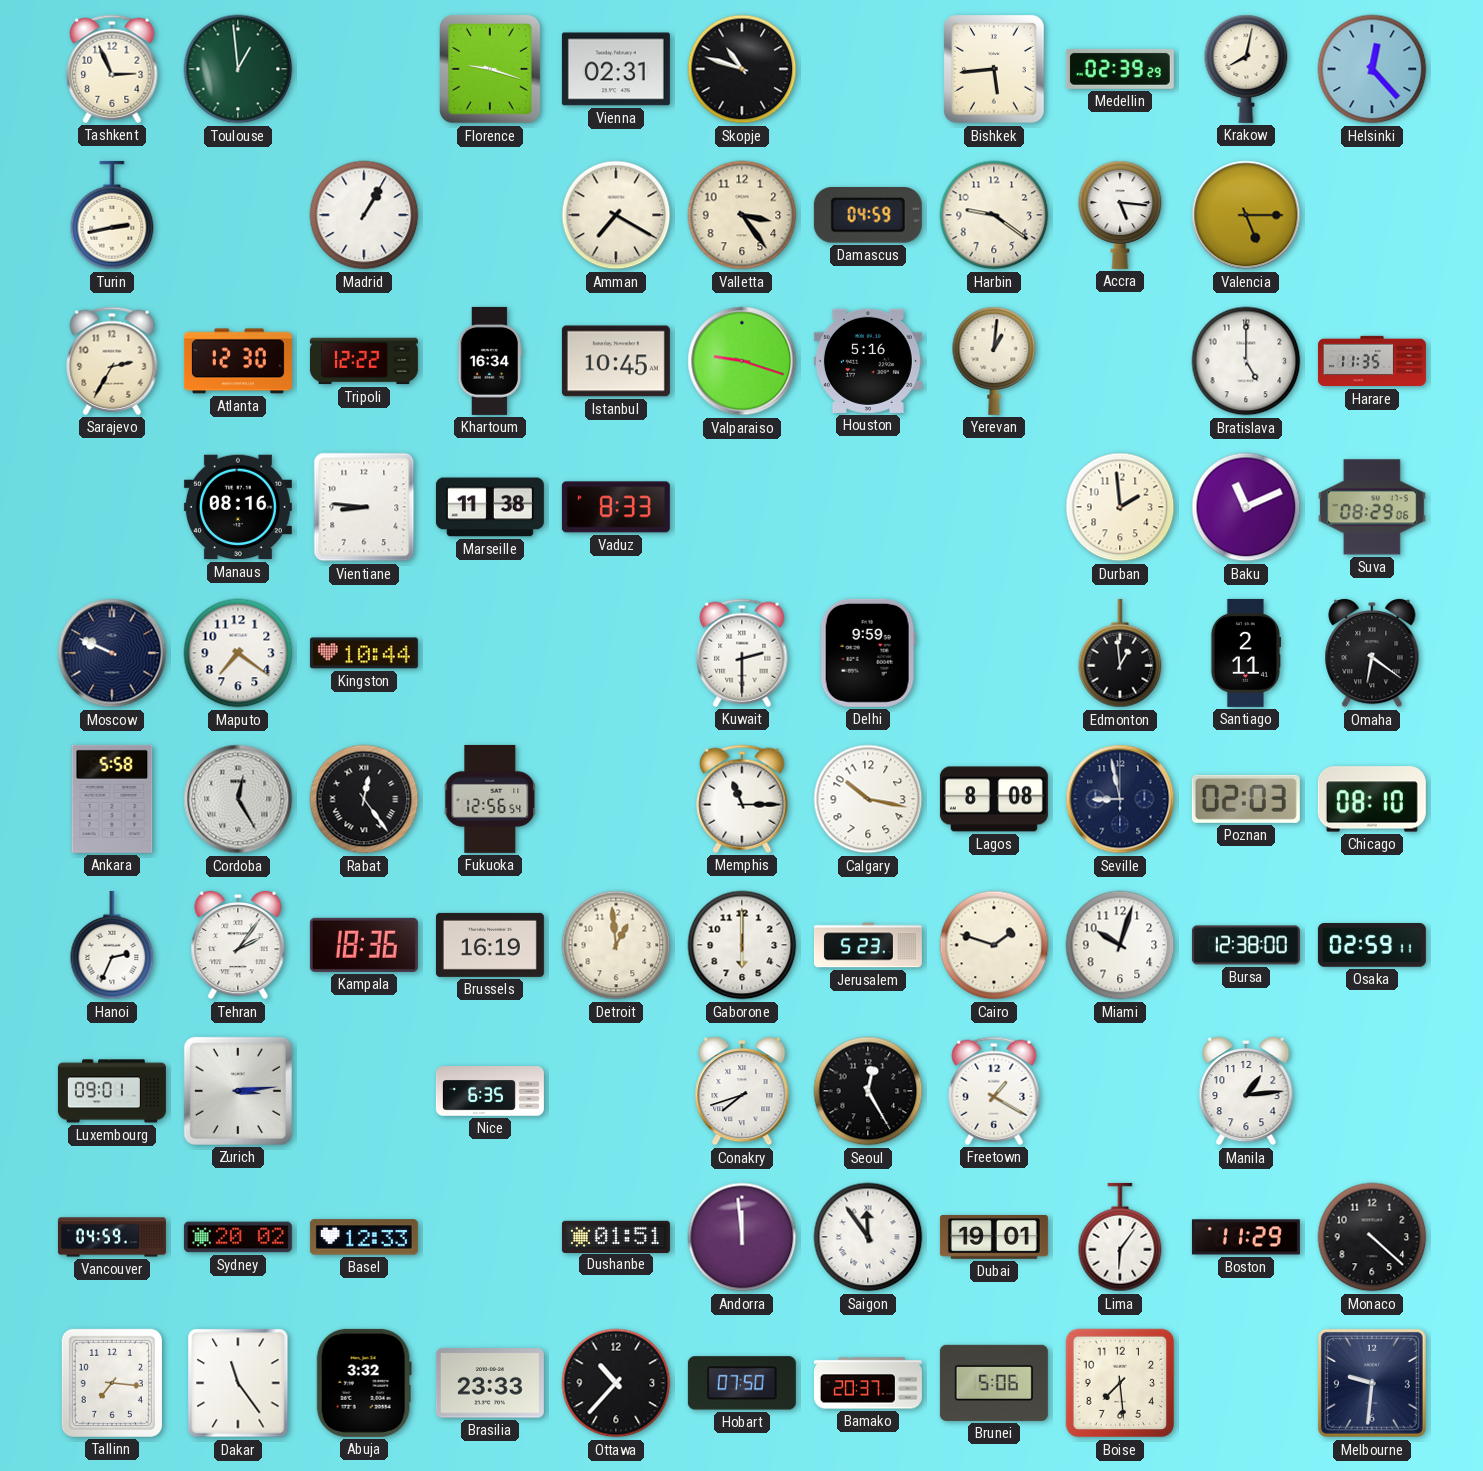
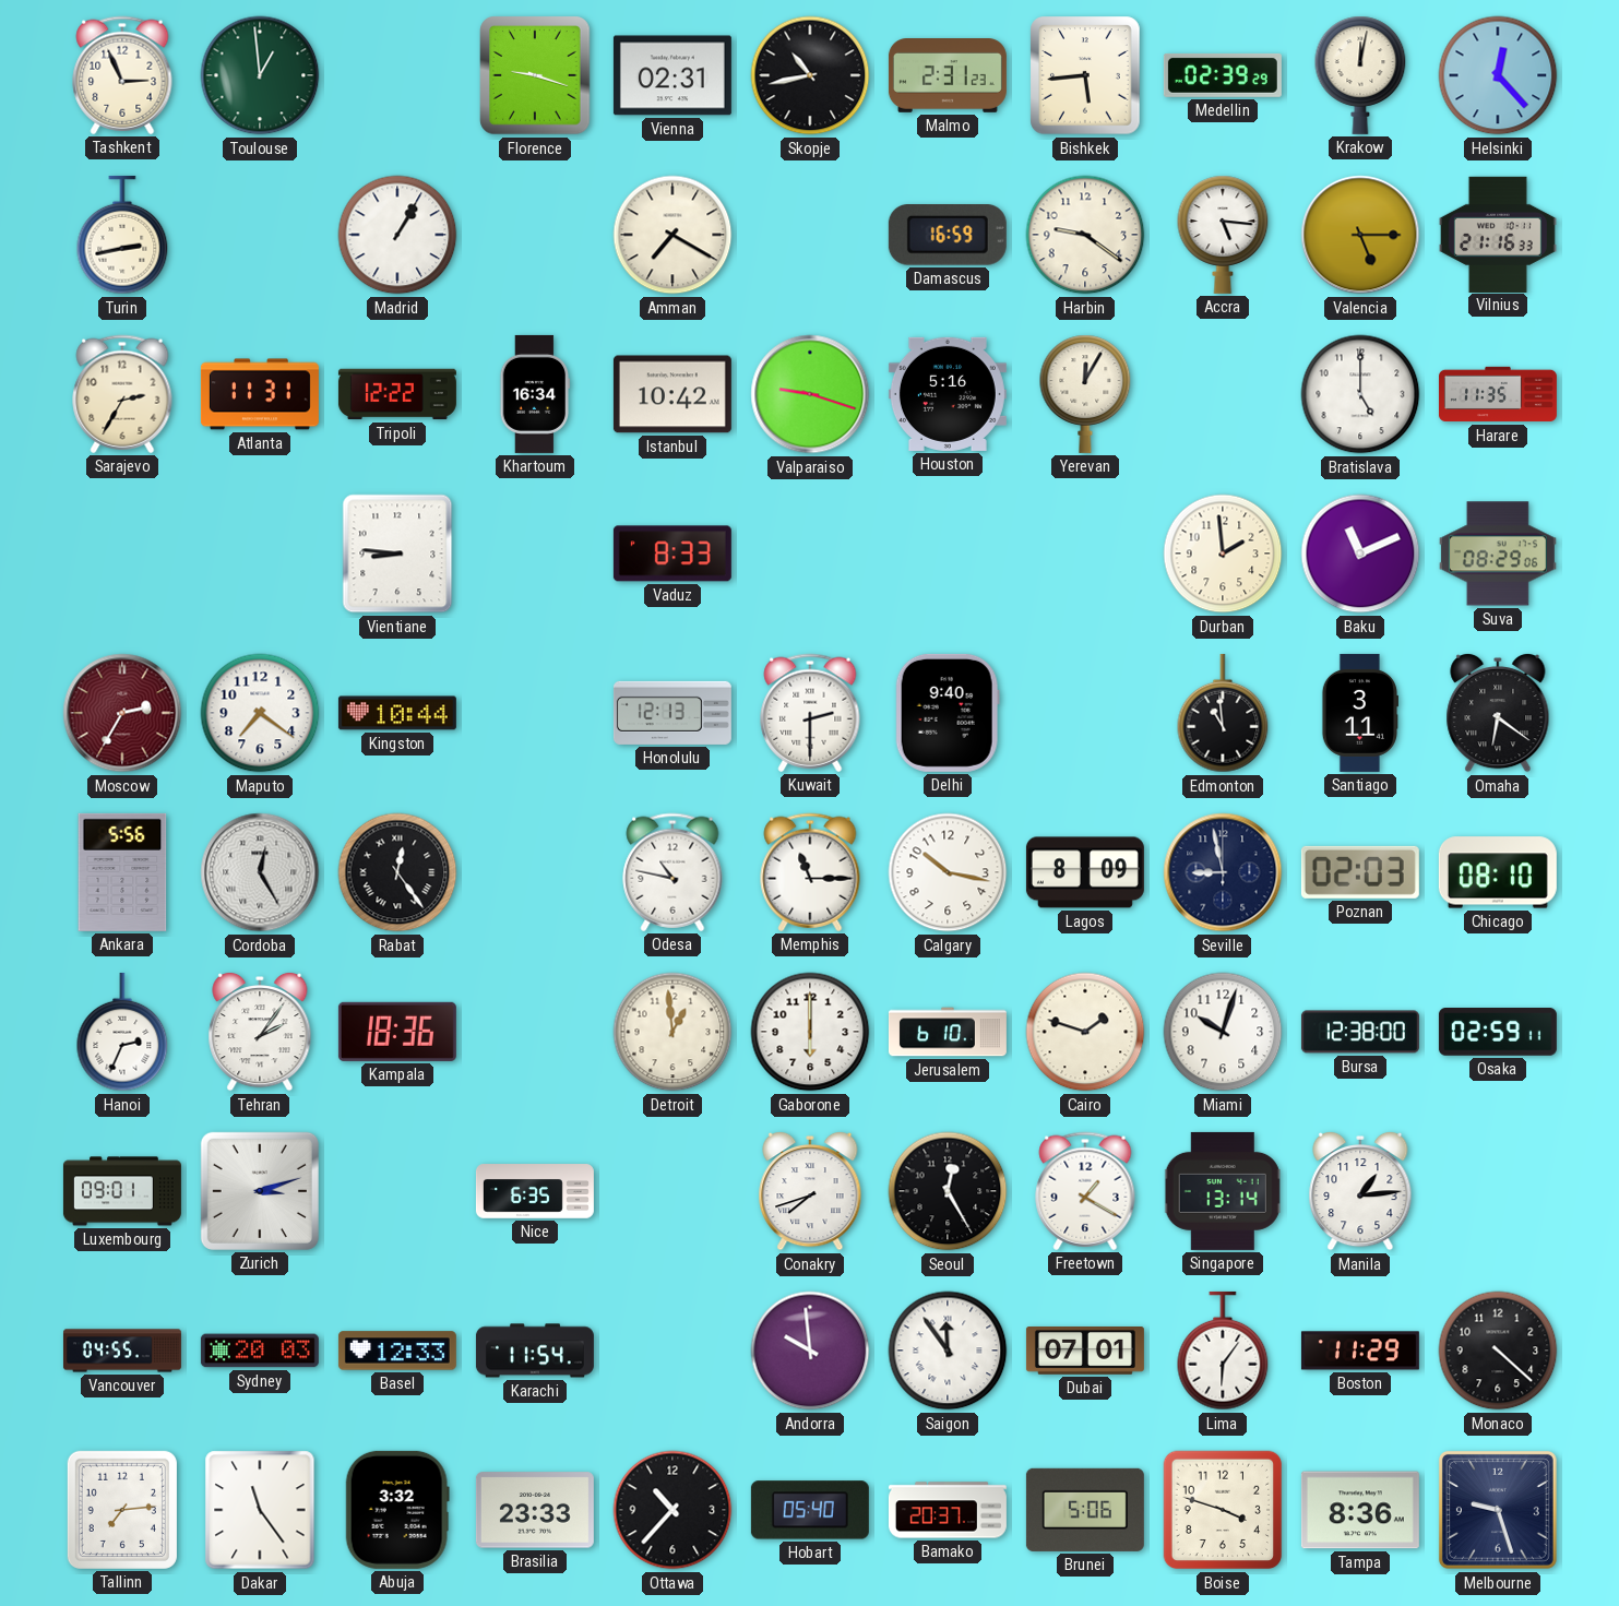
Skopje: 10:48 -> 10:43 (810, 75)
Malmo: none -> 2:31 (948, 76)
Krakow: 8:02 -> 12:02 (1360, 75)
Valletta: 3:24 -> none (742, 215)
Damascus: 04:59 -> 16:59 (948, 236)
Vilnius: none -> 21:16 (1498, 234)
Atlanta: 12:30 -> 11:31 (260, 394)
Istanbul: 10:45 -> 10:42 (672, 394)
Yerevan: 1:01 -> 12:05 (1085, 394)
Manaus: 08:16 -> none (238, 507)
Marseille: 11:38 -> none (490, 507)
Moscow: 9:49 -> 2:35 (122, 713)
Moscow dial: navy -> burgundy (122, 713)
Honolulu: none -> 12:13 (672, 713)
Delhi: 9:59 -> 9:40 (948, 713)
Edmonton: 12:59 -> 10:59 (1223, 713)
Santiago: 2:11 -> 3:11 (1359, 713)
Ankara: 5:58 -> 5:56 (122, 872)
Fukuoka: 12:56 -> none (490, 799)
Odesa: none -> 10:47 (672, 872)
Lagos: 8:08 -> 8:09 (1085, 872)
Brussels: 16:19 -> none (490, 945)
Jerusalem: 5:23 -> 6:10 (948, 1032)
Zurich: 3:14 -> 3:12 (260, 1191)
Singapore: none -> 13:14 (1223, 1191)
Vancouver: 04:59 -> 04:55 (122, 1351)
Sydney: 20:02 -> 20:03 (260, 1351)
Karachi: none -> 11:54 (535, 1351)
Dushanbe: 01:51 -> none (616, 1236)
Andorra: 11:59 -> 9:59 (810, 1351)
Dubai: 19:01 -> 07:01 (1085, 1351)
Tallinn: 7:16 -> 7:14 (122, 1510)
Hobart: 07:50 -> 05:40 (810, 1510)
Boise: 7:29 -> 3:48 (1223, 1510)
Tampa: none -> 8:36 (1360, 1510)
Melbourne: 9:31 -> 9:27 (1498, 1510)
